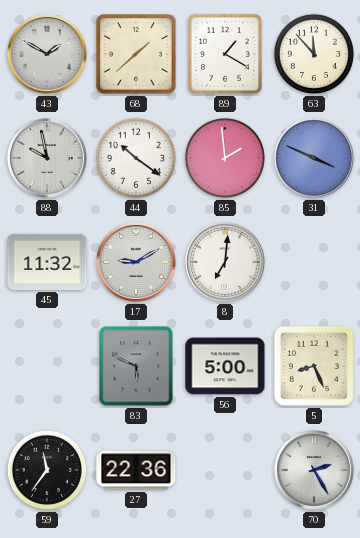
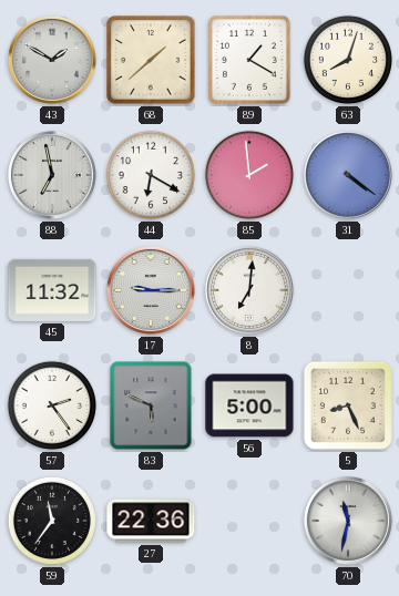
63: 11:53 -> 8:03 (348, 60)
88: 9:58 -> 6:58 (52, 175)
44: 10:21 -> 6:20 (151, 175)
31: 3:49 -> 4:21 (348, 175)
17: 9:10 -> 9:15 (151, 290)
57: none -> 2:24 (52, 405)
70: 2:25 -> 11:32 (348, 521)
